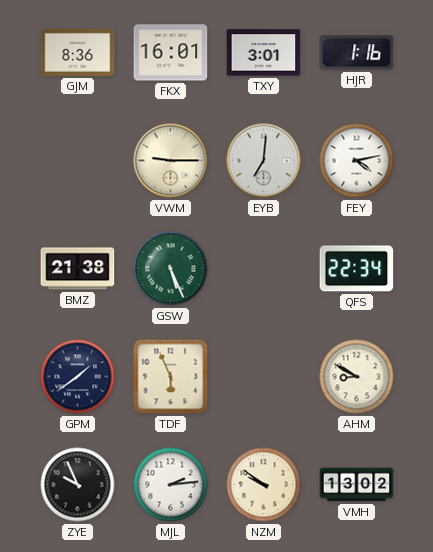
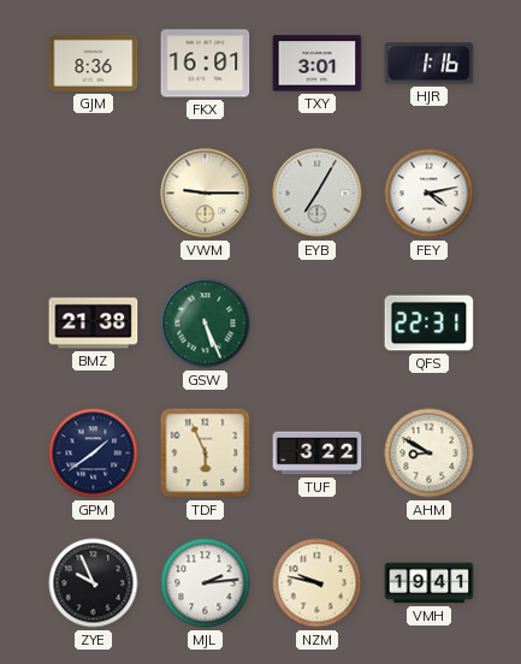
EYB: 7:01 -> 7:05 (318, 194)
QFS: 22:34 -> 22:31 (430, 324)
TUF: none -> 3:22 (318, 453)
NZM: 9:51 -> 9:47 (318, 583)
VMH: 13:02 -> 19:41 (430, 583)
